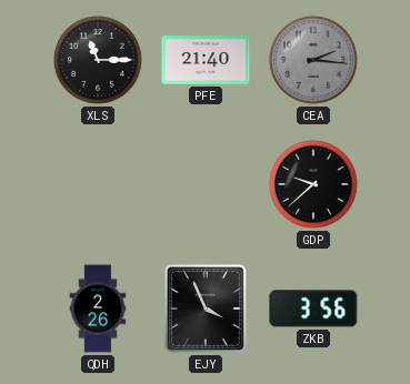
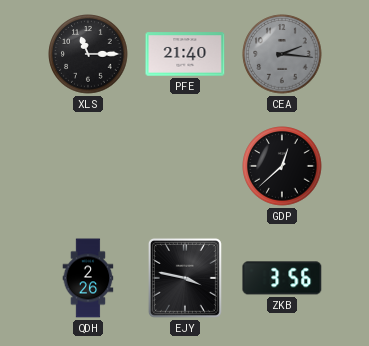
GDP: 9:38 -> 12:38 (282, 166)
EJY: 3:56 -> 3:47 (185, 278)
